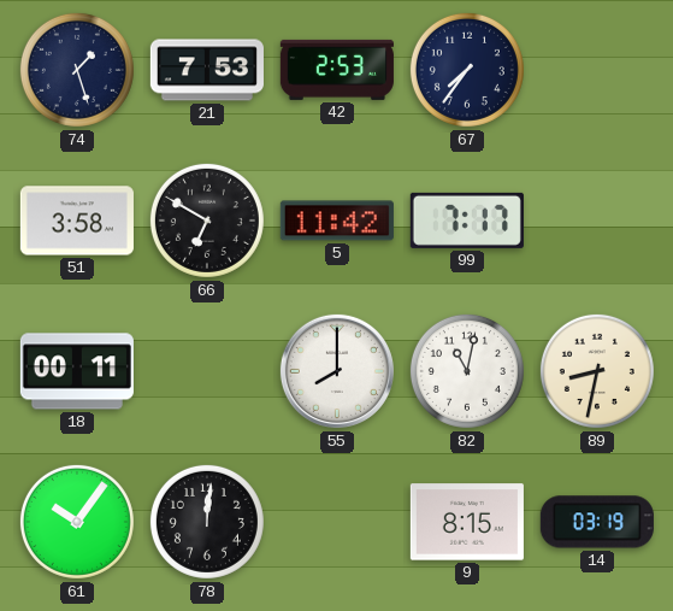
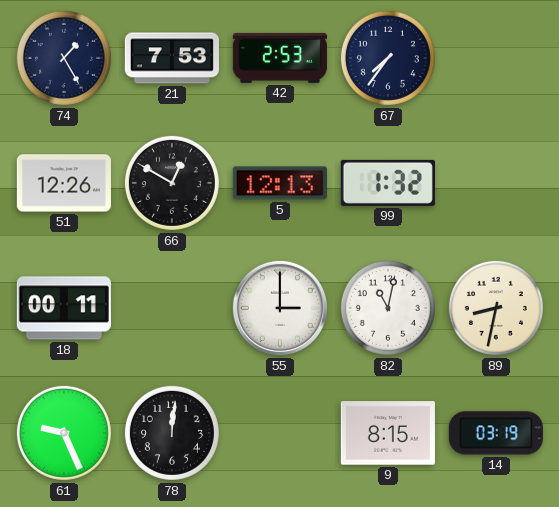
74: 1:27 -> 1:25 (64, 58)
51: 3:58 -> 12:26 (64, 183)
66: 6:50 -> 12:50 (172, 183)
5: 11:42 -> 12:13 (280, 183)
99: 7:17 -> 1:32 (388, 183)
55: 8:00 -> 3:00 (280, 308)
61: 10:06 -> 9:26 (64, 433)
